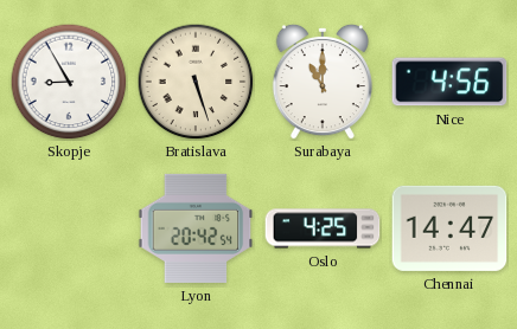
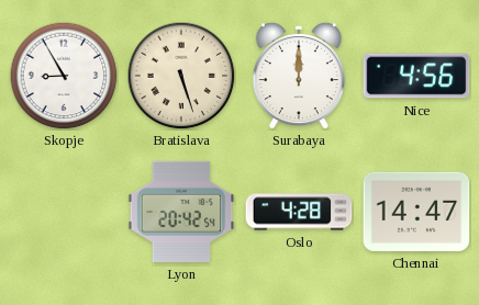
Surabaya: 11:00 -> 12:00 (299, 76)
Oslo: 4:25 -> 4:28 (299, 212)
